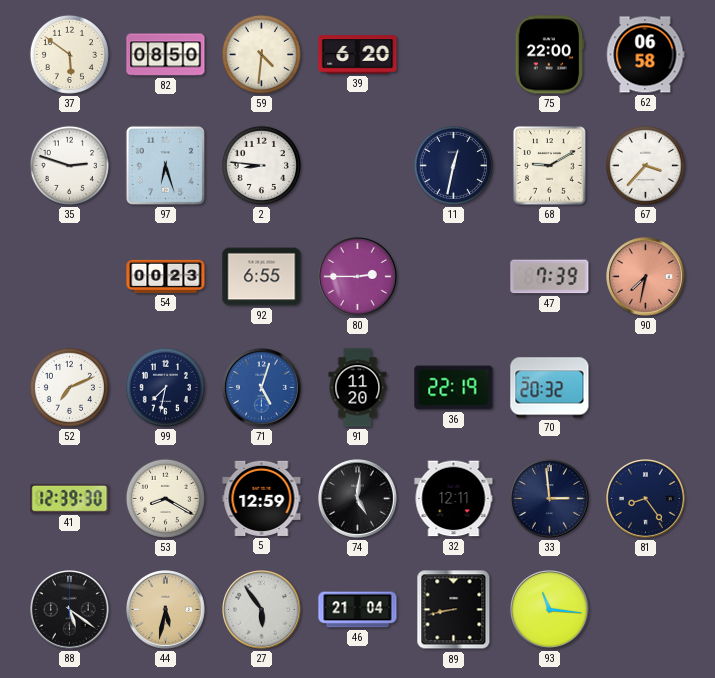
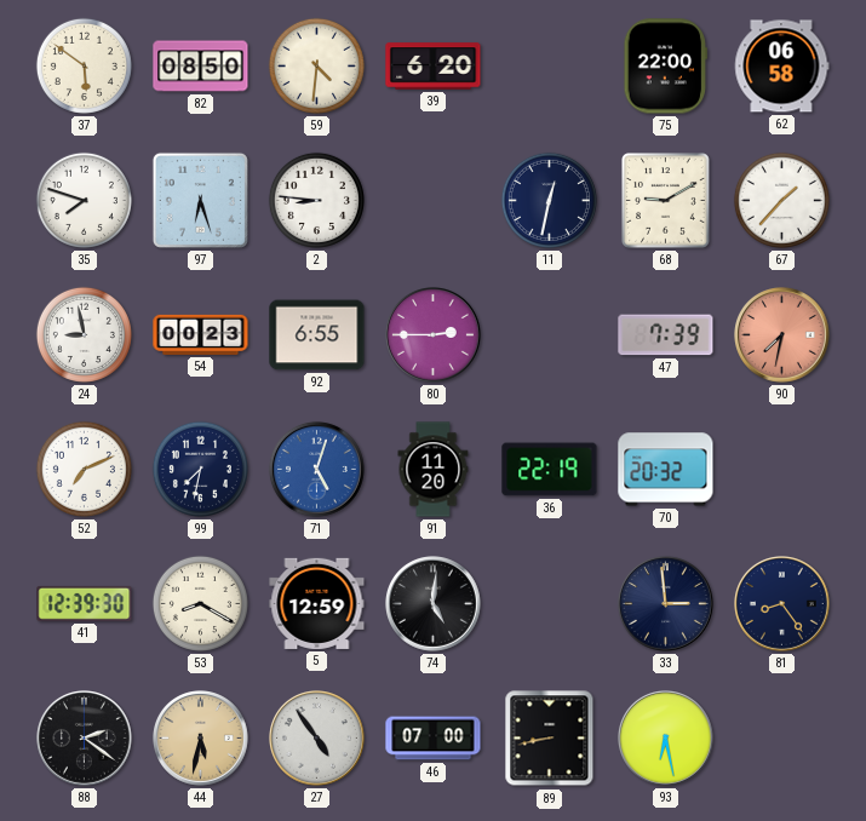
35: 2:48 -> 7:48 (84, 200)
67: 3:37 -> 1:37 (781, 200)
24: none -> 8:58 (84, 334)
32: 12:11 -> none (454, 499)
88: 5:21 -> 2:21 (85, 739)
27: 5:54 -> 4:54 (317, 739)
46: 21:04 -> 07:00 (434, 739)
93: 11:16 -> 6:28 (666, 739)
